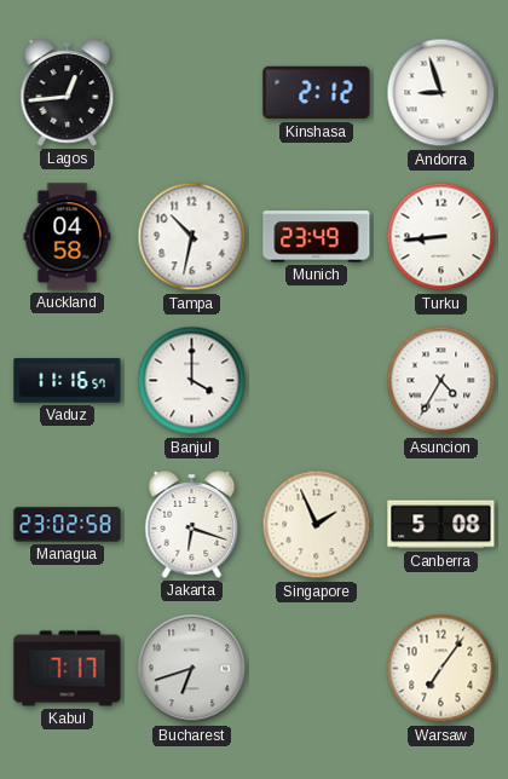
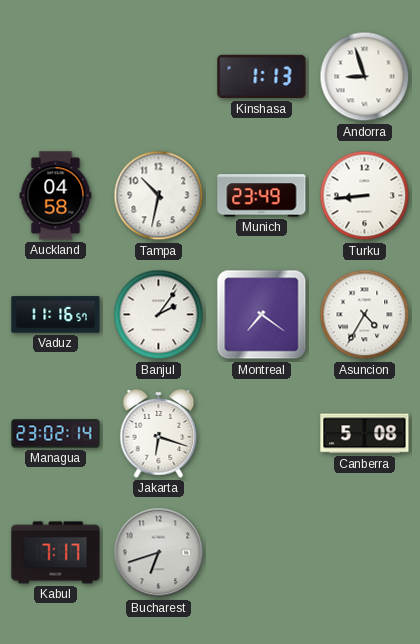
Lagos: 12:44 -> none (68, 93)
Kinshasa: 2:12 -> 1:13 (262, 77)
Banjul: 4:00 -> 2:06 (159, 315)
Montreal: none -> 7:21 (262, 315)
Managua: 23:02:58 -> 23:02:14 (56, 434)
Singapore: 1:56 -> none (317, 525)
Warsaw: 7:06 -> none (441, 669)
